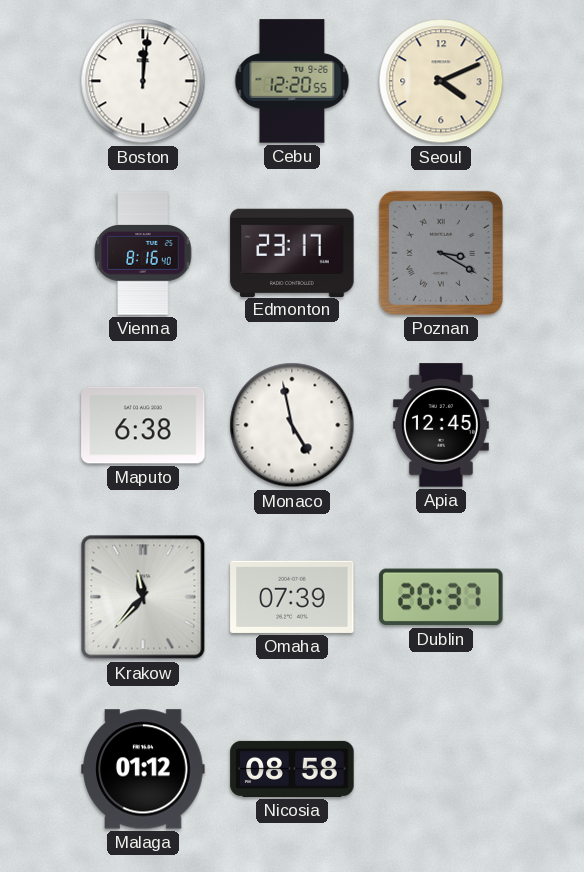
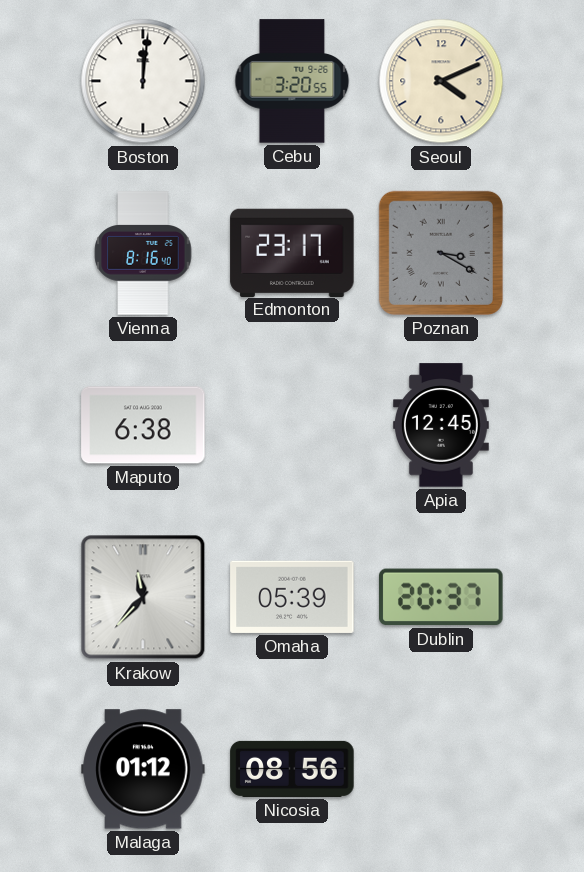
Cebu: 12:20 -> 3:20 (292, 81)
Monaco: 4:58 -> none (292, 425)
Omaha: 07:39 -> 05:39 (292, 597)
Nicosia: 08:58 -> 08:56 (292, 769)
